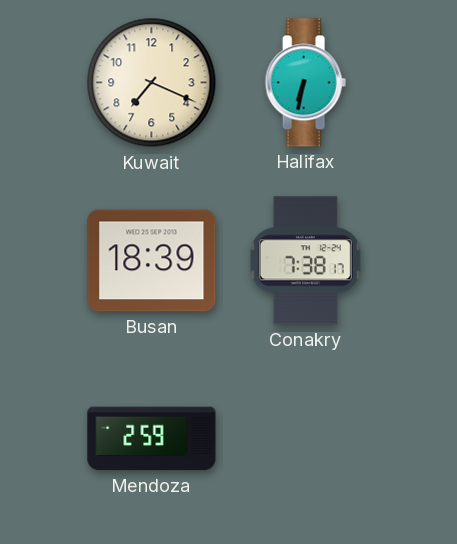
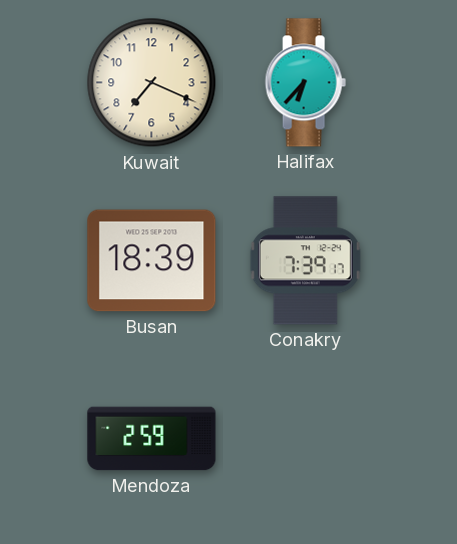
Halifax: 6:32 -> 6:37 (305, 83)
Conakry: 7:38 -> 7:39 (305, 261)
